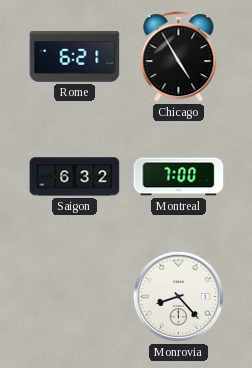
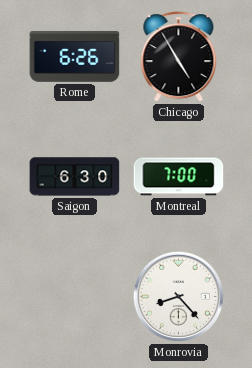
Rome: 6:21 -> 6:26 (75, 56)
Saigon: 6:32 -> 6:30 (75, 177)
